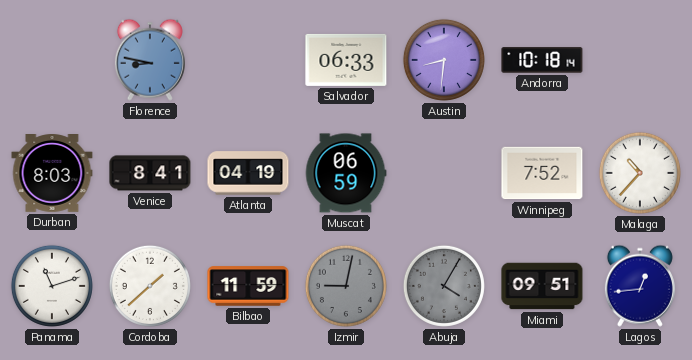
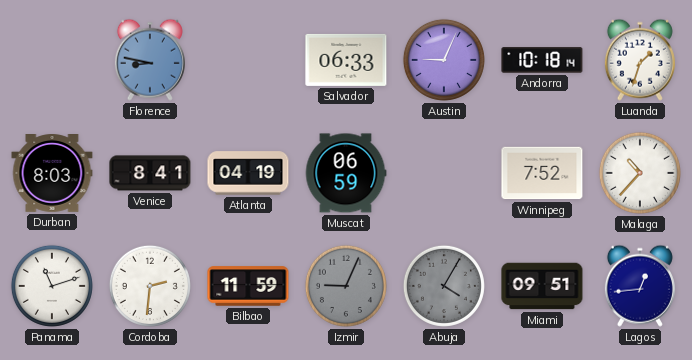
Austin: 8:31 -> 9:04 (444, 60)
Luanda: none -> 1:33 (640, 60)
Cordoba: 1:38 -> 2:31 (150, 286)
Izmir: 9:02 -> 9:04 (346, 286)
